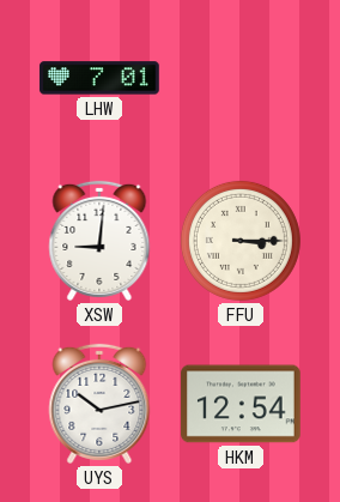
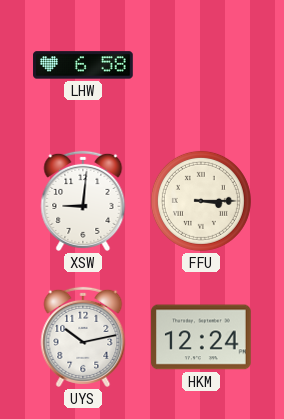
LHW: 7:01 -> 6:58 (83, 65)
HKM: 12:54 -> 12:24 (201, 337)
